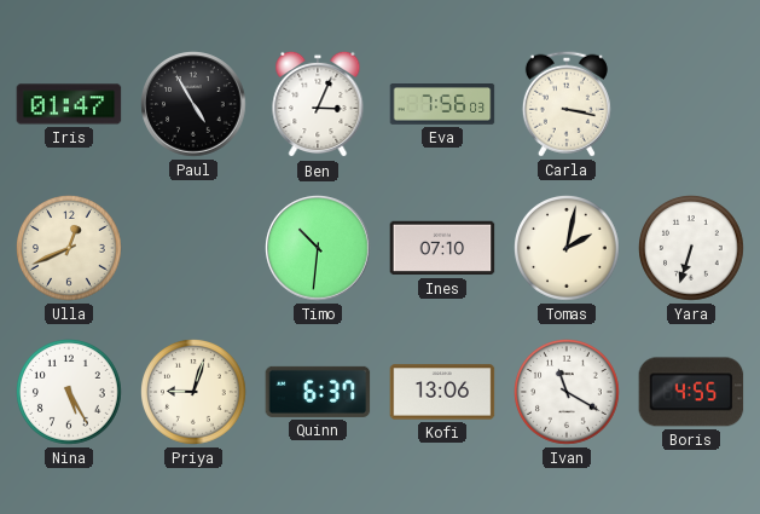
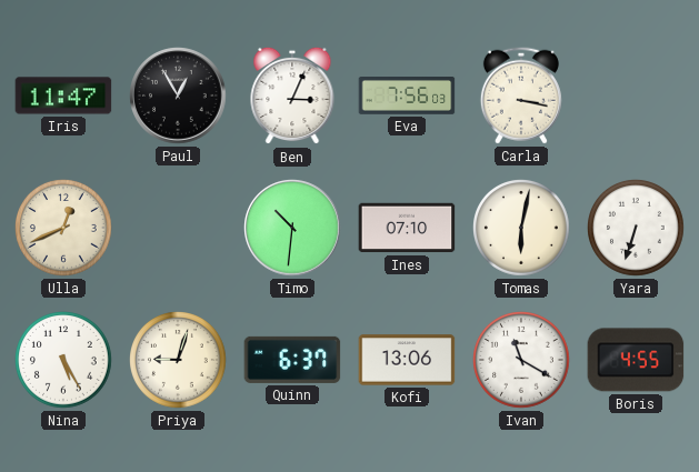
Iris: 01:47 -> 11:47 (63, 96)
Paul: 4:55 -> 12:55 (178, 96)
Tomas: 2:02 -> 6:02 (522, 229)
